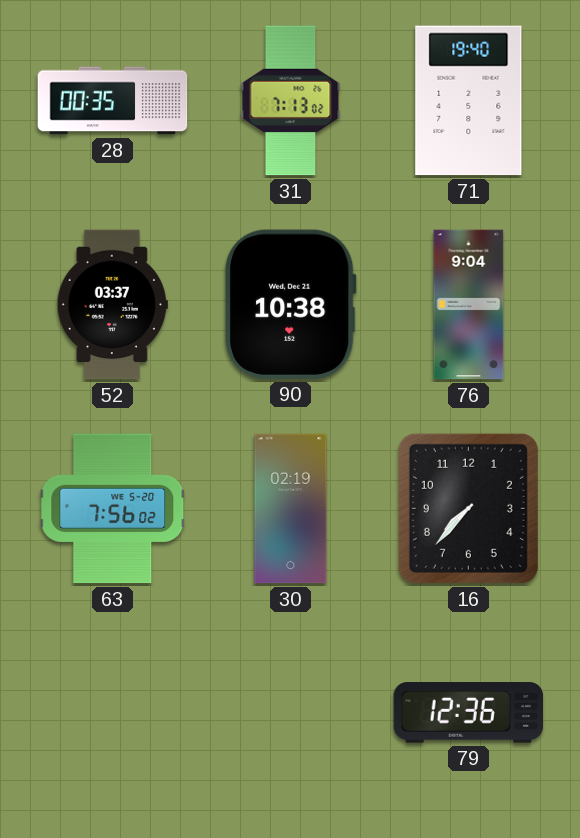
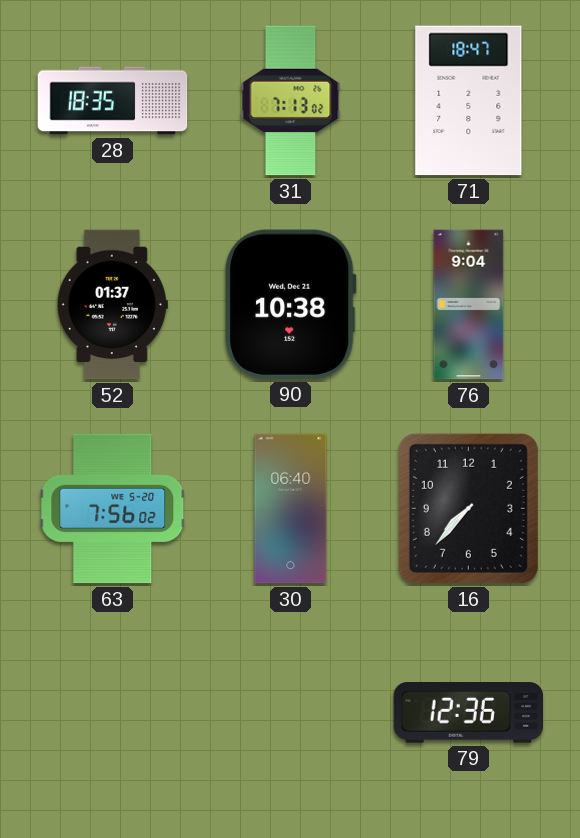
28: 00:35 -> 18:35 (113, 101)
71: 19:40 -> 18:47 (469, 101)
52: 03:37 -> 01:37 (112, 305)
30: 02:19 -> 06:40 (291, 509)
